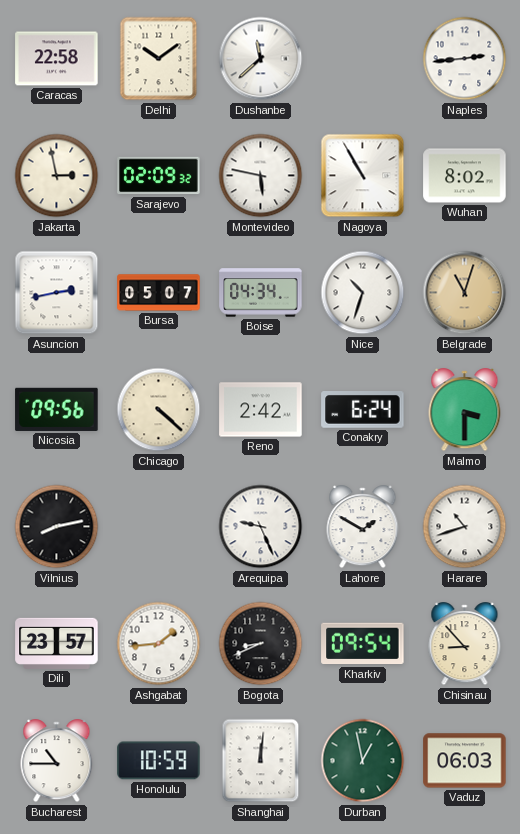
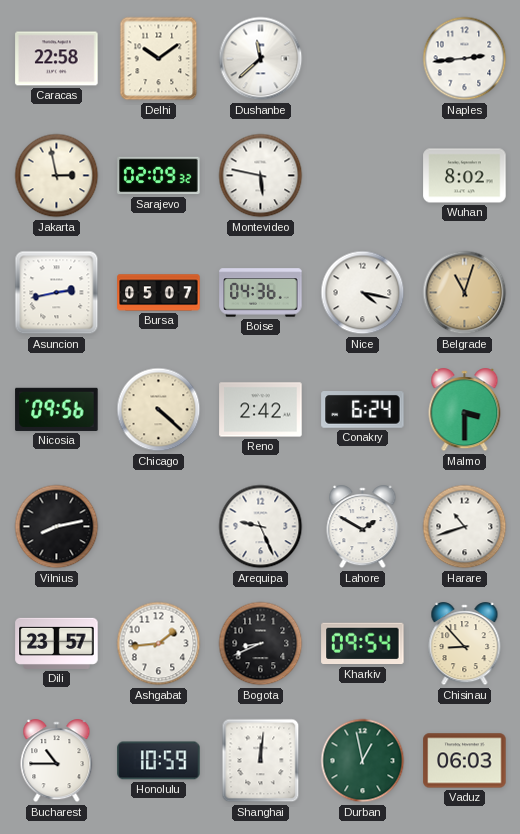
Nagoya: 10:55 -> none (363, 176)
Boise: 04:34 -> 04:36 (261, 293)
Nice: 10:33 -> 4:17 (363, 293)
